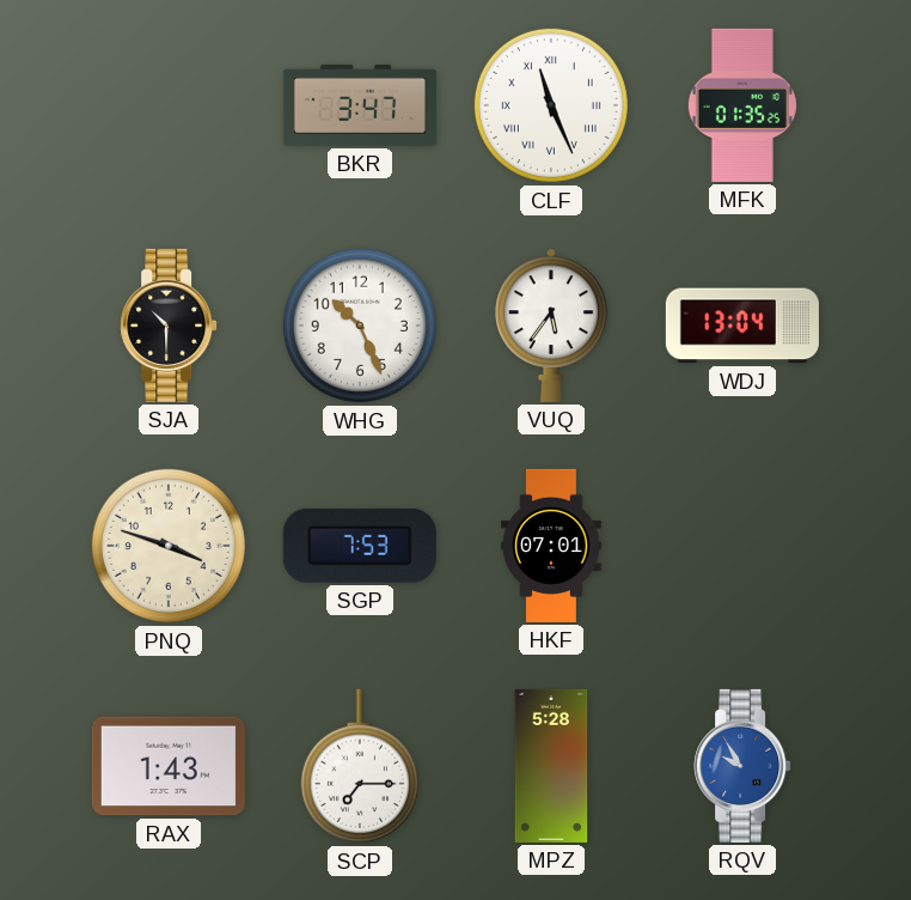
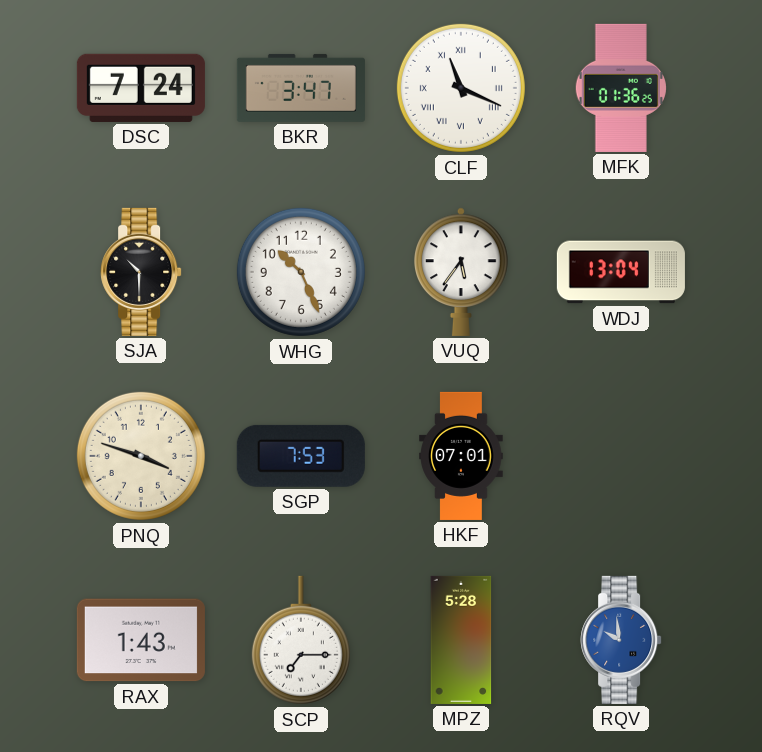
DSC: none -> 7:24 (141, 88)
CLF: 11:26 -> 11:19 (461, 88)
MFK: 01:35 -> 01:36 (621, 88)
RQV: 9:55 -> 9:59 (621, 640)
